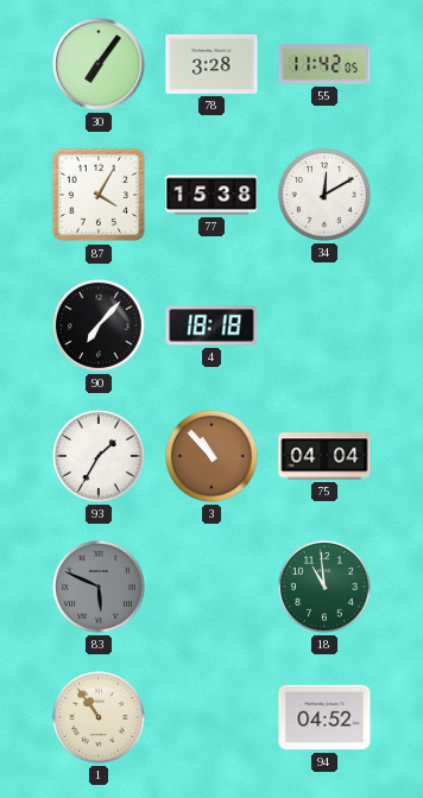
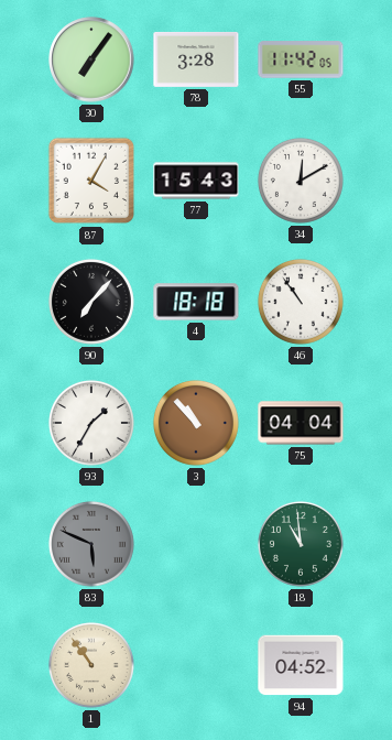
77: 15:38 -> 15:43 (196, 181)
46: none -> 10:54 (301, 302)
